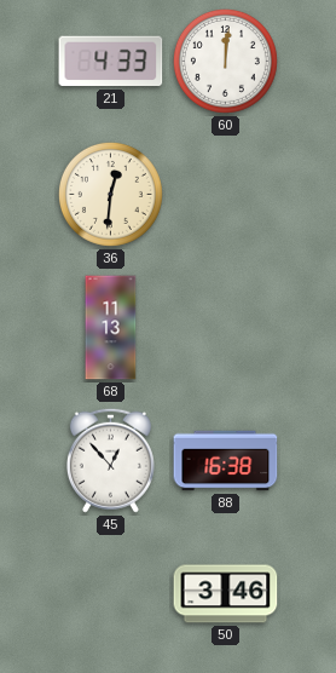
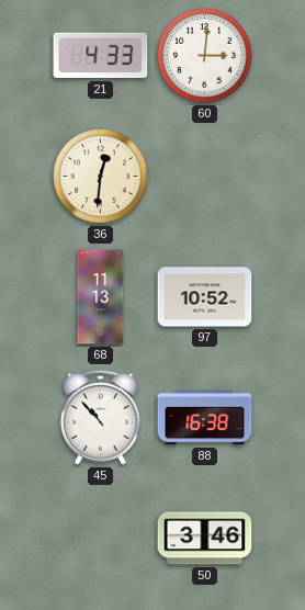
60: 12:01 -> 3:01 (204, 55)
97: none -> 10:52 (205, 297)
45: 12:53 -> 10:53 (100, 417)
